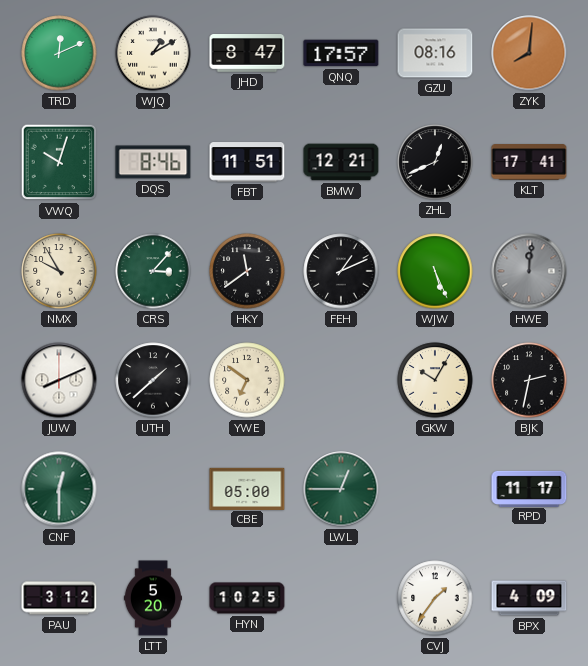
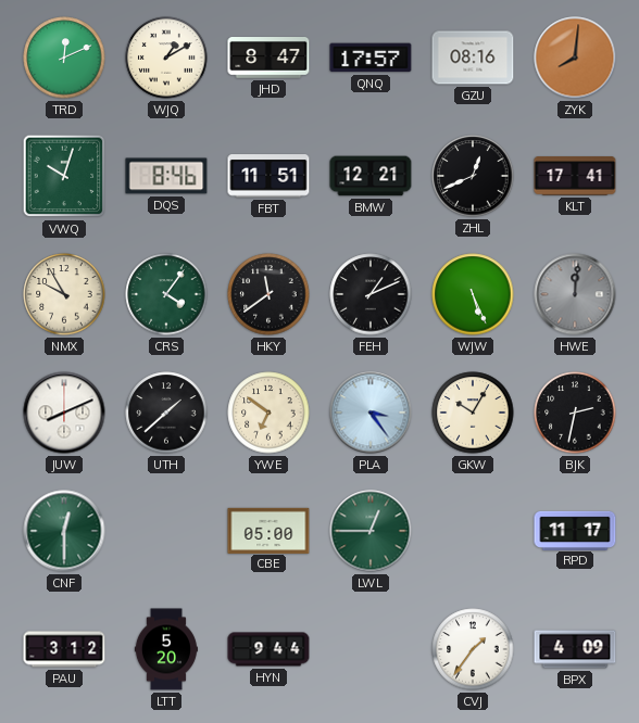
CRS: 3:07 -> 4:06 (166, 294)
PLA: none -> 3:24 (371, 413)
HYN: 10:25 -> 9:44 (268, 649)
